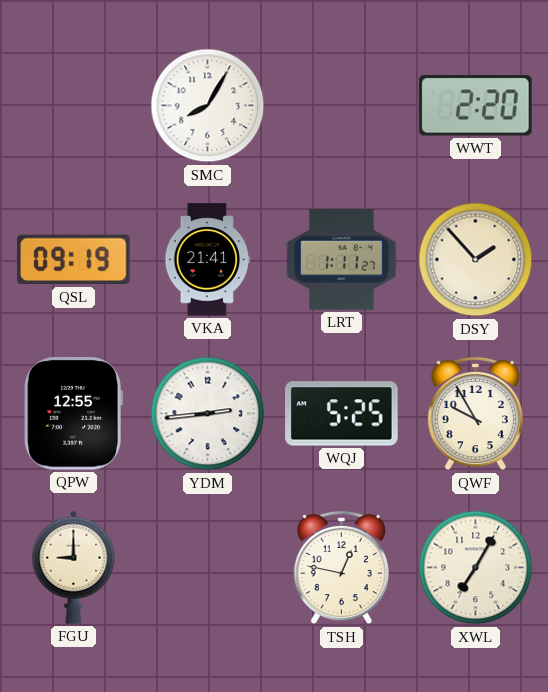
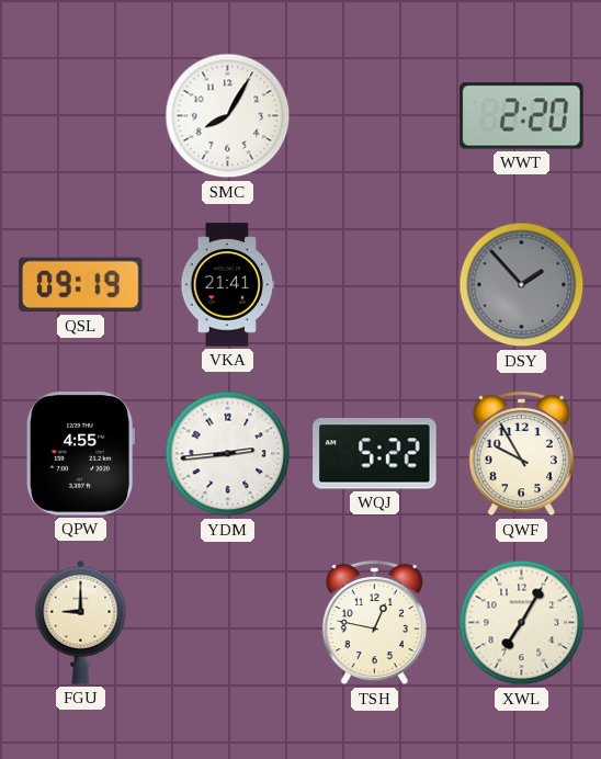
LRT: 1:11 -> none (342, 260)
DSY dial: cream -> grey (522, 285)
QPW: 12:55 -> 4:55 (80, 454)
WQJ: 5:25 -> 5:22 (375, 454)
